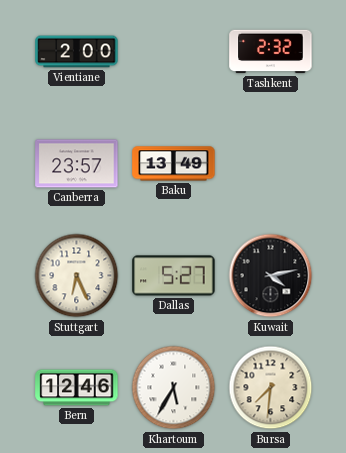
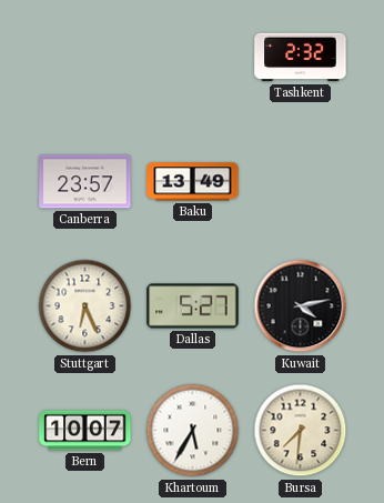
Vientiane: 2:00 -> none (77, 52)
Bern: 12:46 -> 10:07 (85, 431)
